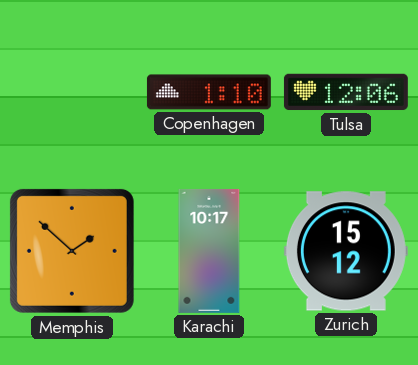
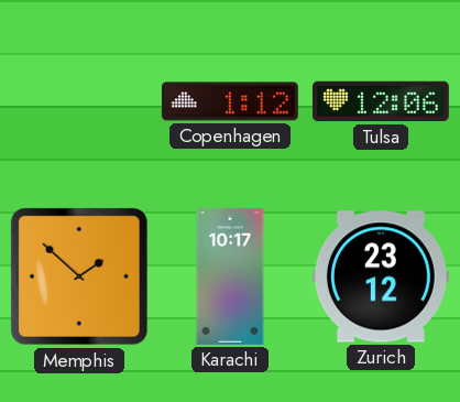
Copenhagen: 1:10 -> 1:12 (230, 101)
Zurich: 15:12 -> 23:12 (381, 276)
